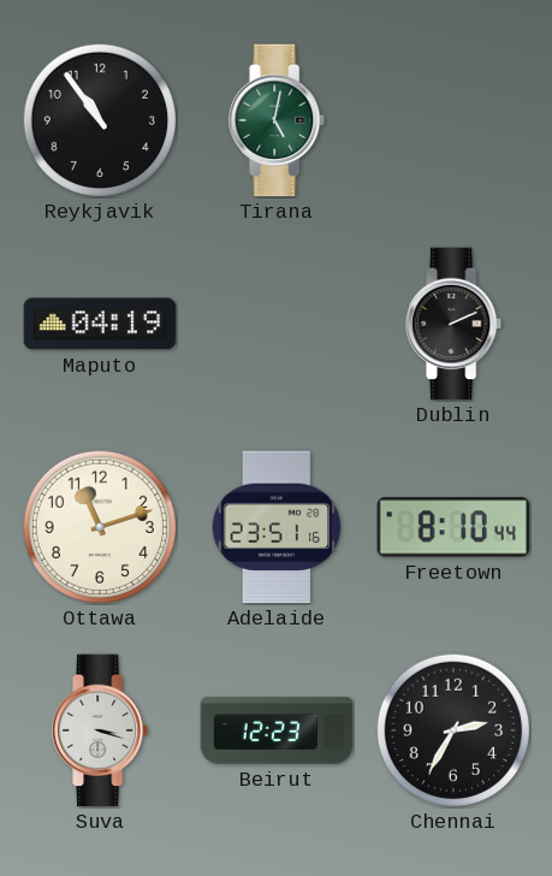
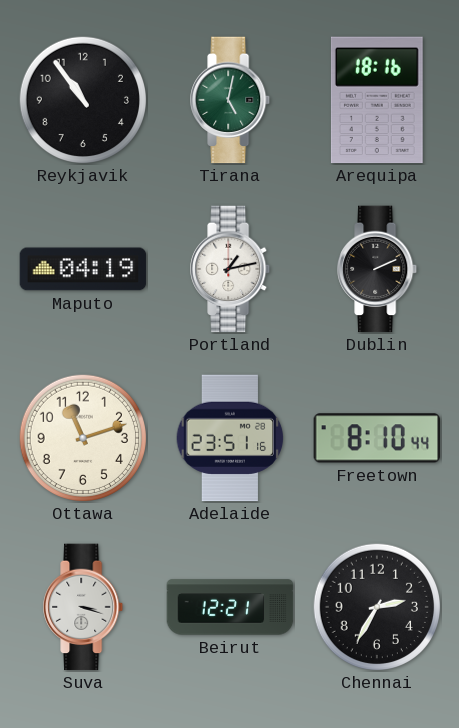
Arequipa: none -> 18:16 (377, 100)
Portland: none -> 1:13 (231, 269)
Beirut: 12:23 -> 12:21 (230, 607)
